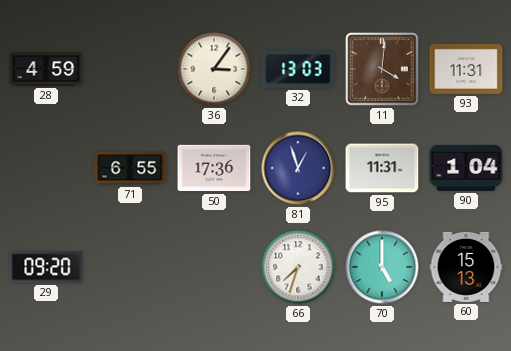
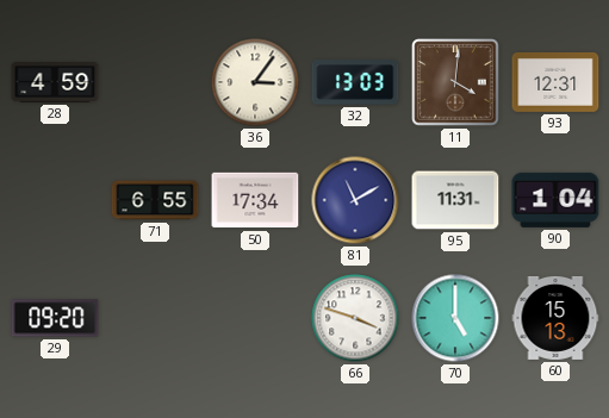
93: 11:31 -> 12:31 (555, 82)
50: 17:36 -> 17:34 (255, 200)
81: 12:57 -> 11:10 (355, 200)
66: 7:33 -> 3:48 (355, 318)
